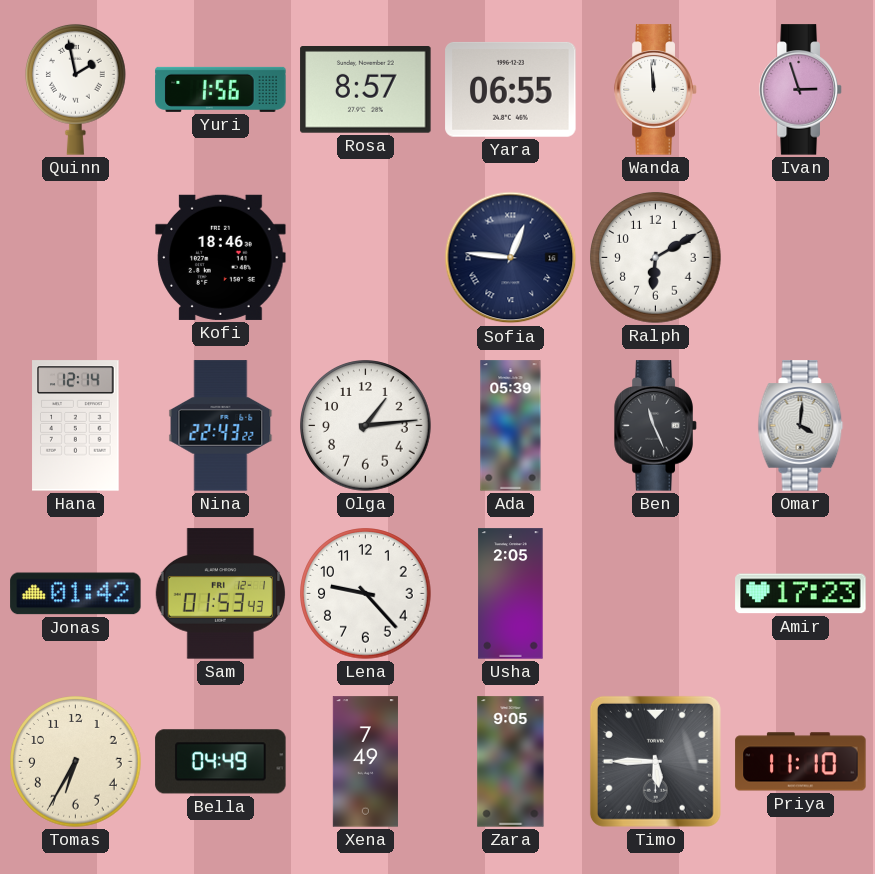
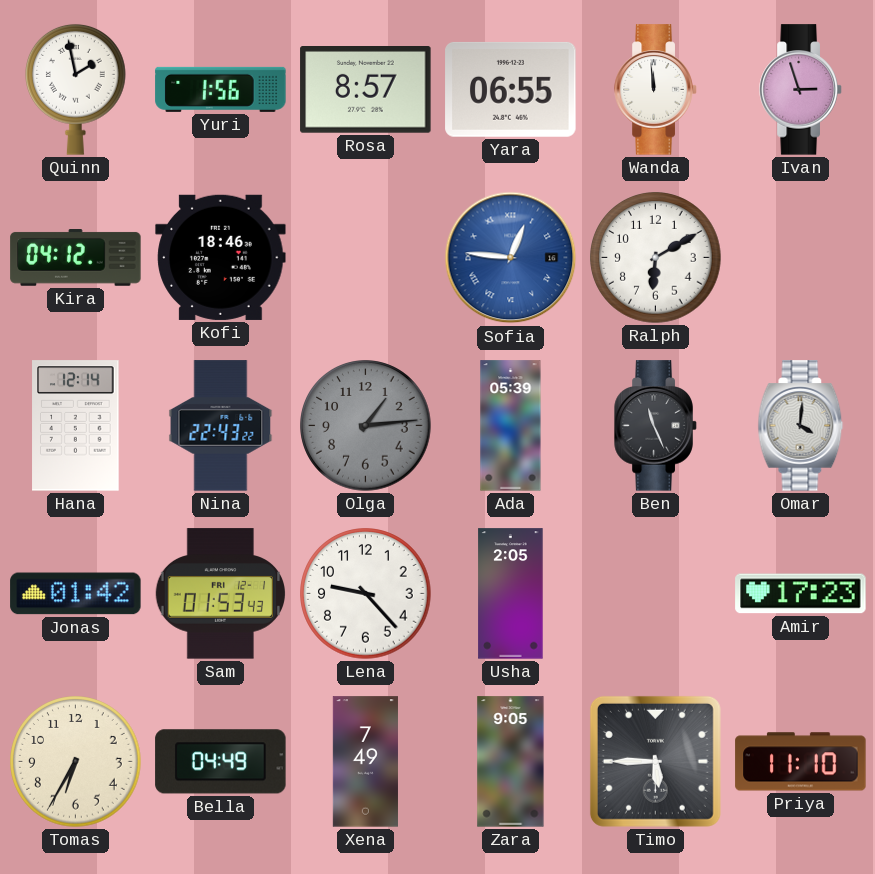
Kira: none -> 04:12 (76, 258)
Sofia dial: navy -> blue (511, 258)
Olga dial: white -> grey (366, 426)
